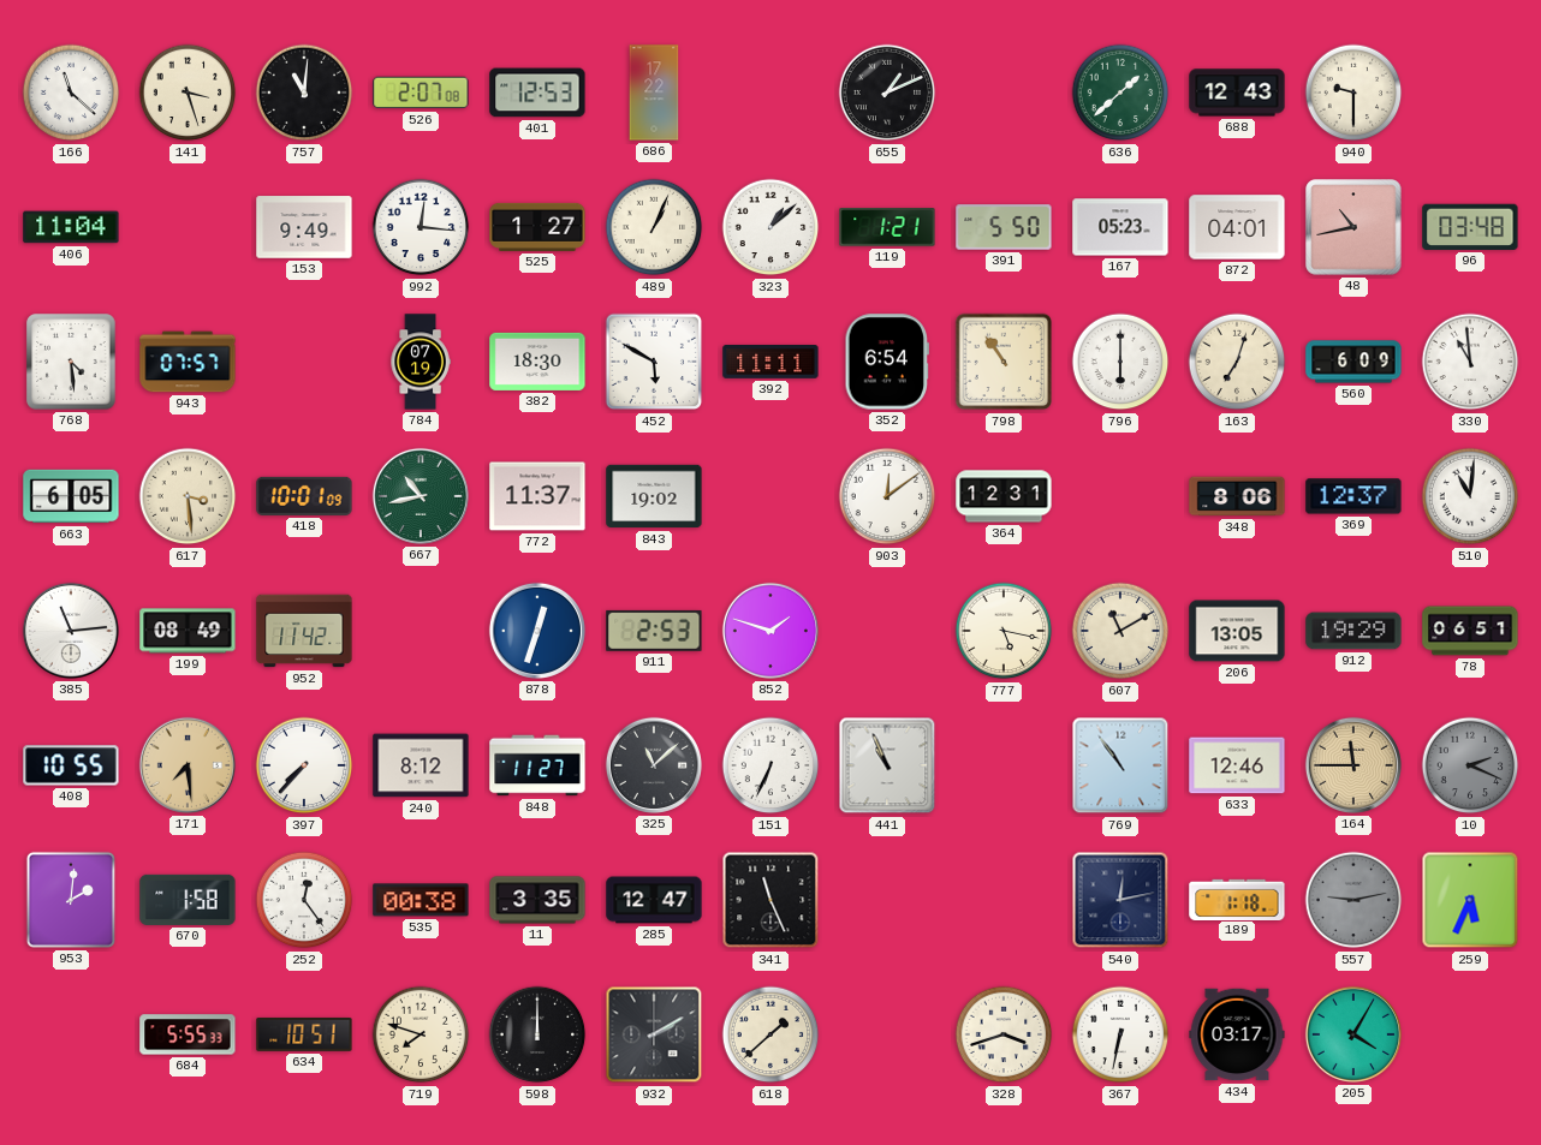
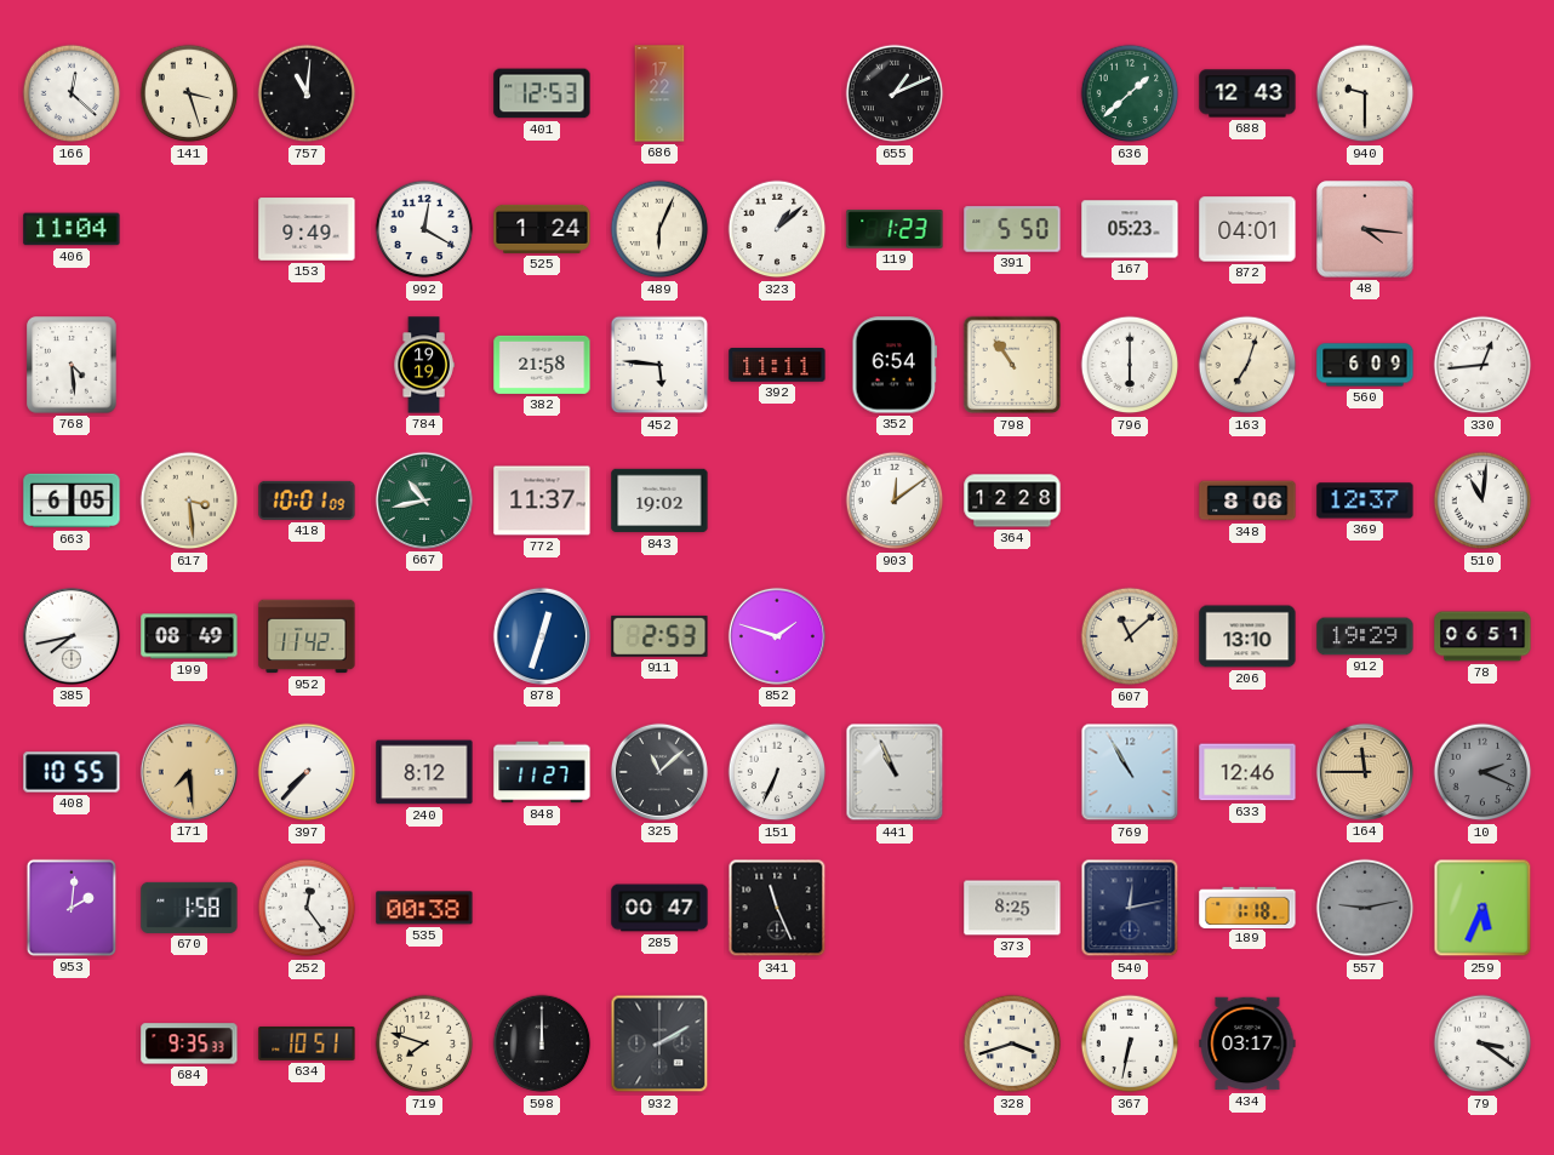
166: 11:22 -> 12:22 (72, 93)
526: 2:07 -> none (421, 93)
992: 12:16 -> 12:20 (424, 229)
525: 1:27 -> 1:24 (542, 229)
489: 1:04 -> 6:04 (659, 229)
119: 1:21 -> 1:23 (895, 229)
48: 10:43 -> 4:16 (1365, 229)
96: 03:48 -> none (1470, 227)
943: 07:57 -> none (188, 362)
784: 07:19 -> 19:19 (424, 365)
382: 18:30 -> 21:58 (542, 365)
452: 5:50 -> 5:46 (659, 365)
330: 10:59 -> 12:44 (1482, 365)
364: 12:31 -> 12:28 (1012, 501)
385: 11:14 -> 7:43 (72, 636)
777: 5:17 -> none (1004, 631)
607: 11:10 -> 11:08 (1130, 636)
206: 13:05 -> 13:10 (1247, 636)
769: 10:54 -> 10:55 (1130, 772)
11: 3:35 -> none (537, 900)
285: 12:47 -> 00:47 (659, 908)
373: none -> 8:25 (1012, 908)
684: 5:55 -> 9:35 (189, 1043)
618: 1:38 -> none (770, 1034)
205: 4:05 -> none (1353, 1034)
79: none -> 3:21 (1482, 1043)
